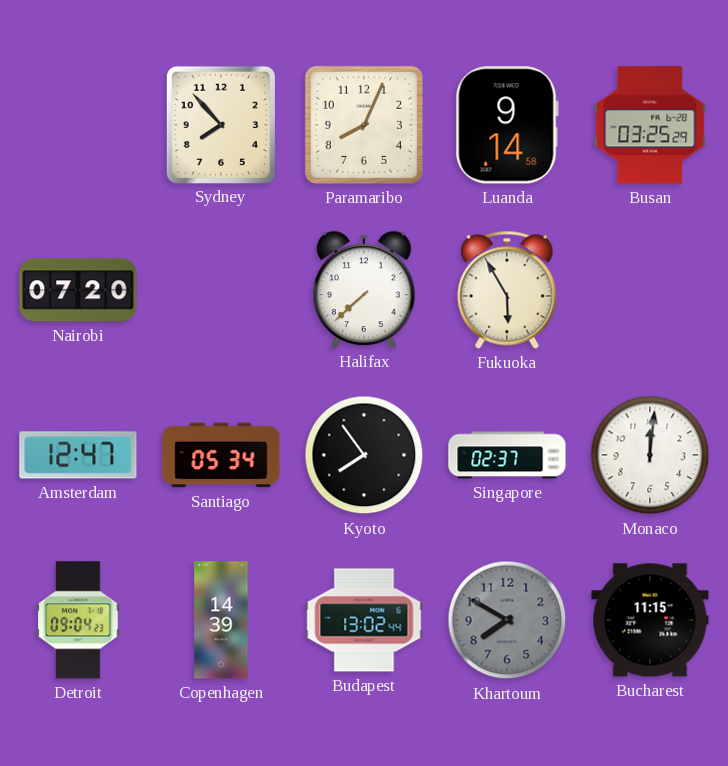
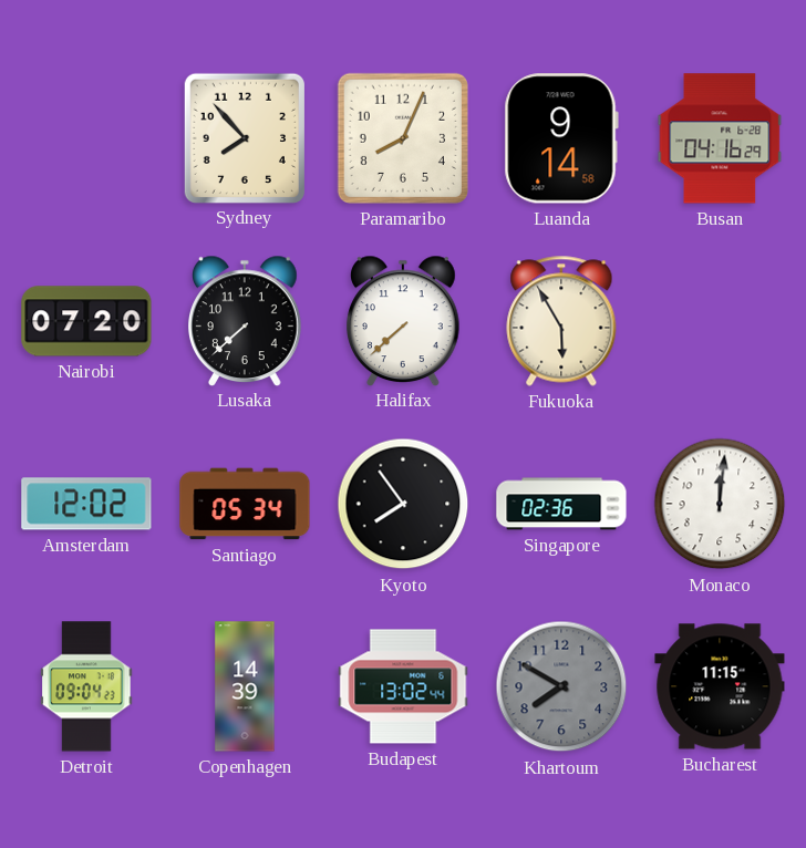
Busan: 03:25 -> 04:16 (720, 138)
Lusaka: none -> 7:38 (246, 320)
Amsterdam: 12:47 -> 12:02 (86, 504)
Singapore: 02:37 -> 02:36 (561, 504)
